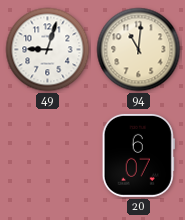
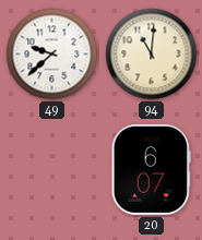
49: 9:03 -> 9:38 (52, 55)
